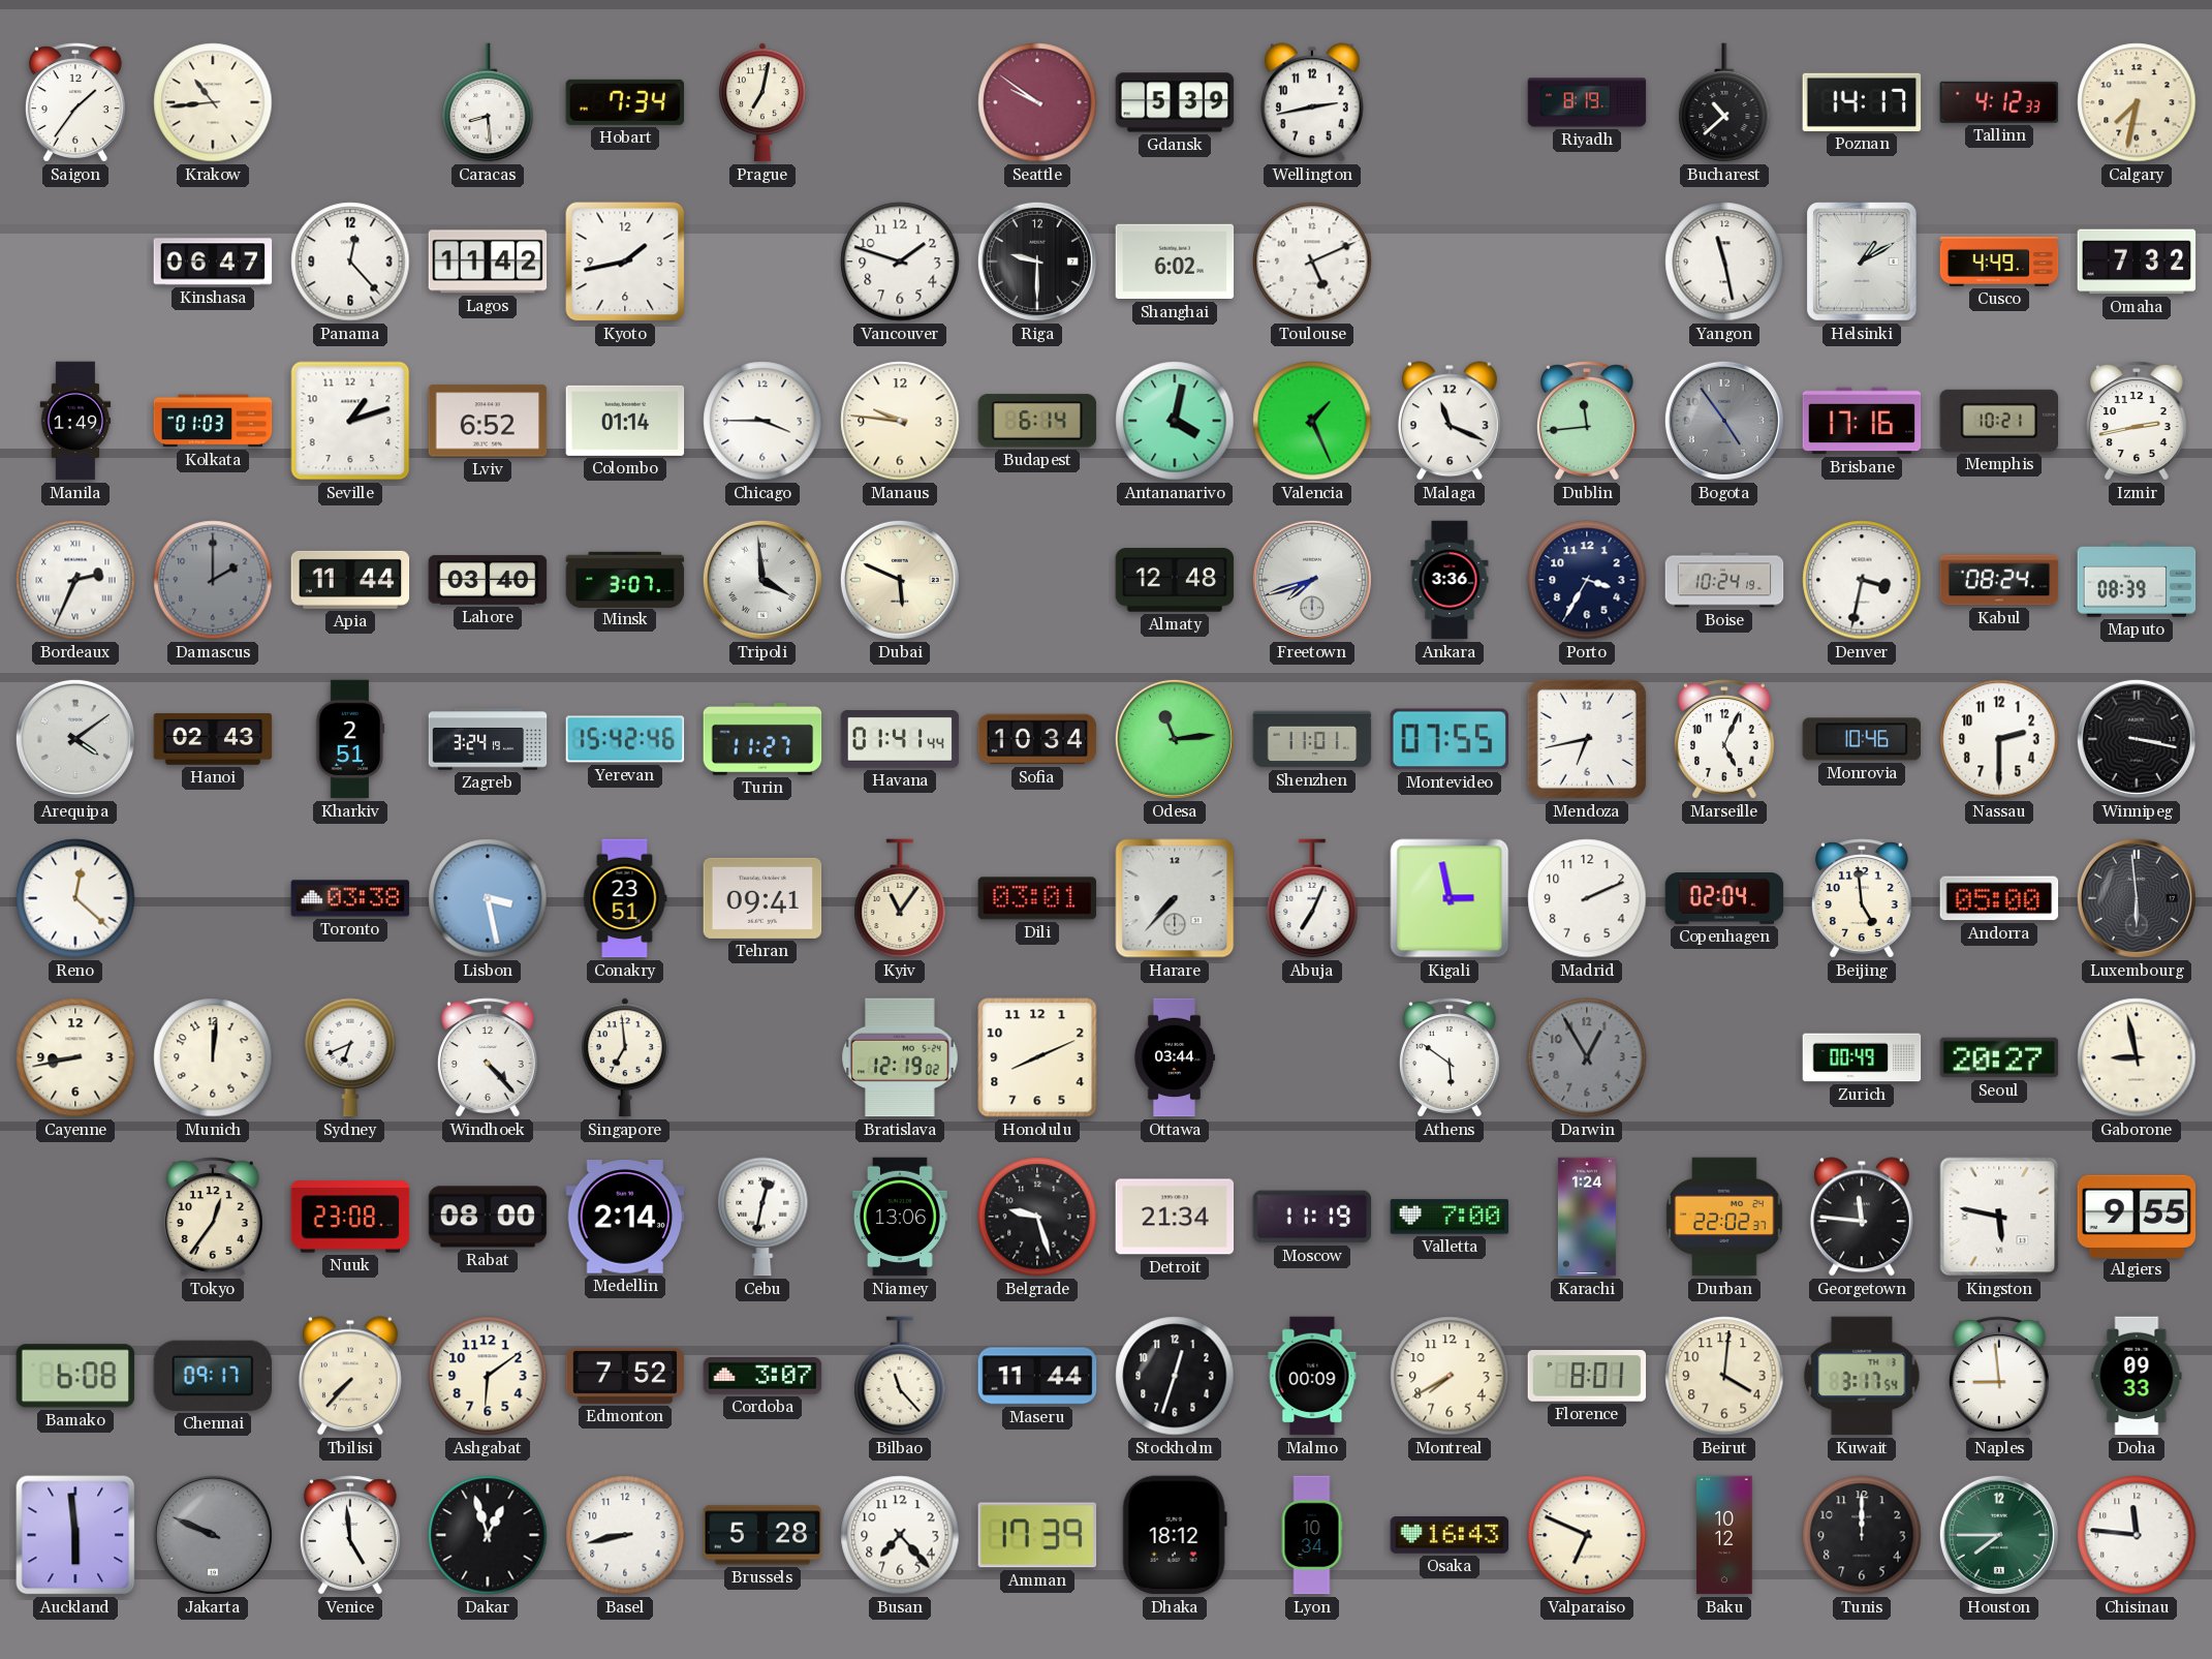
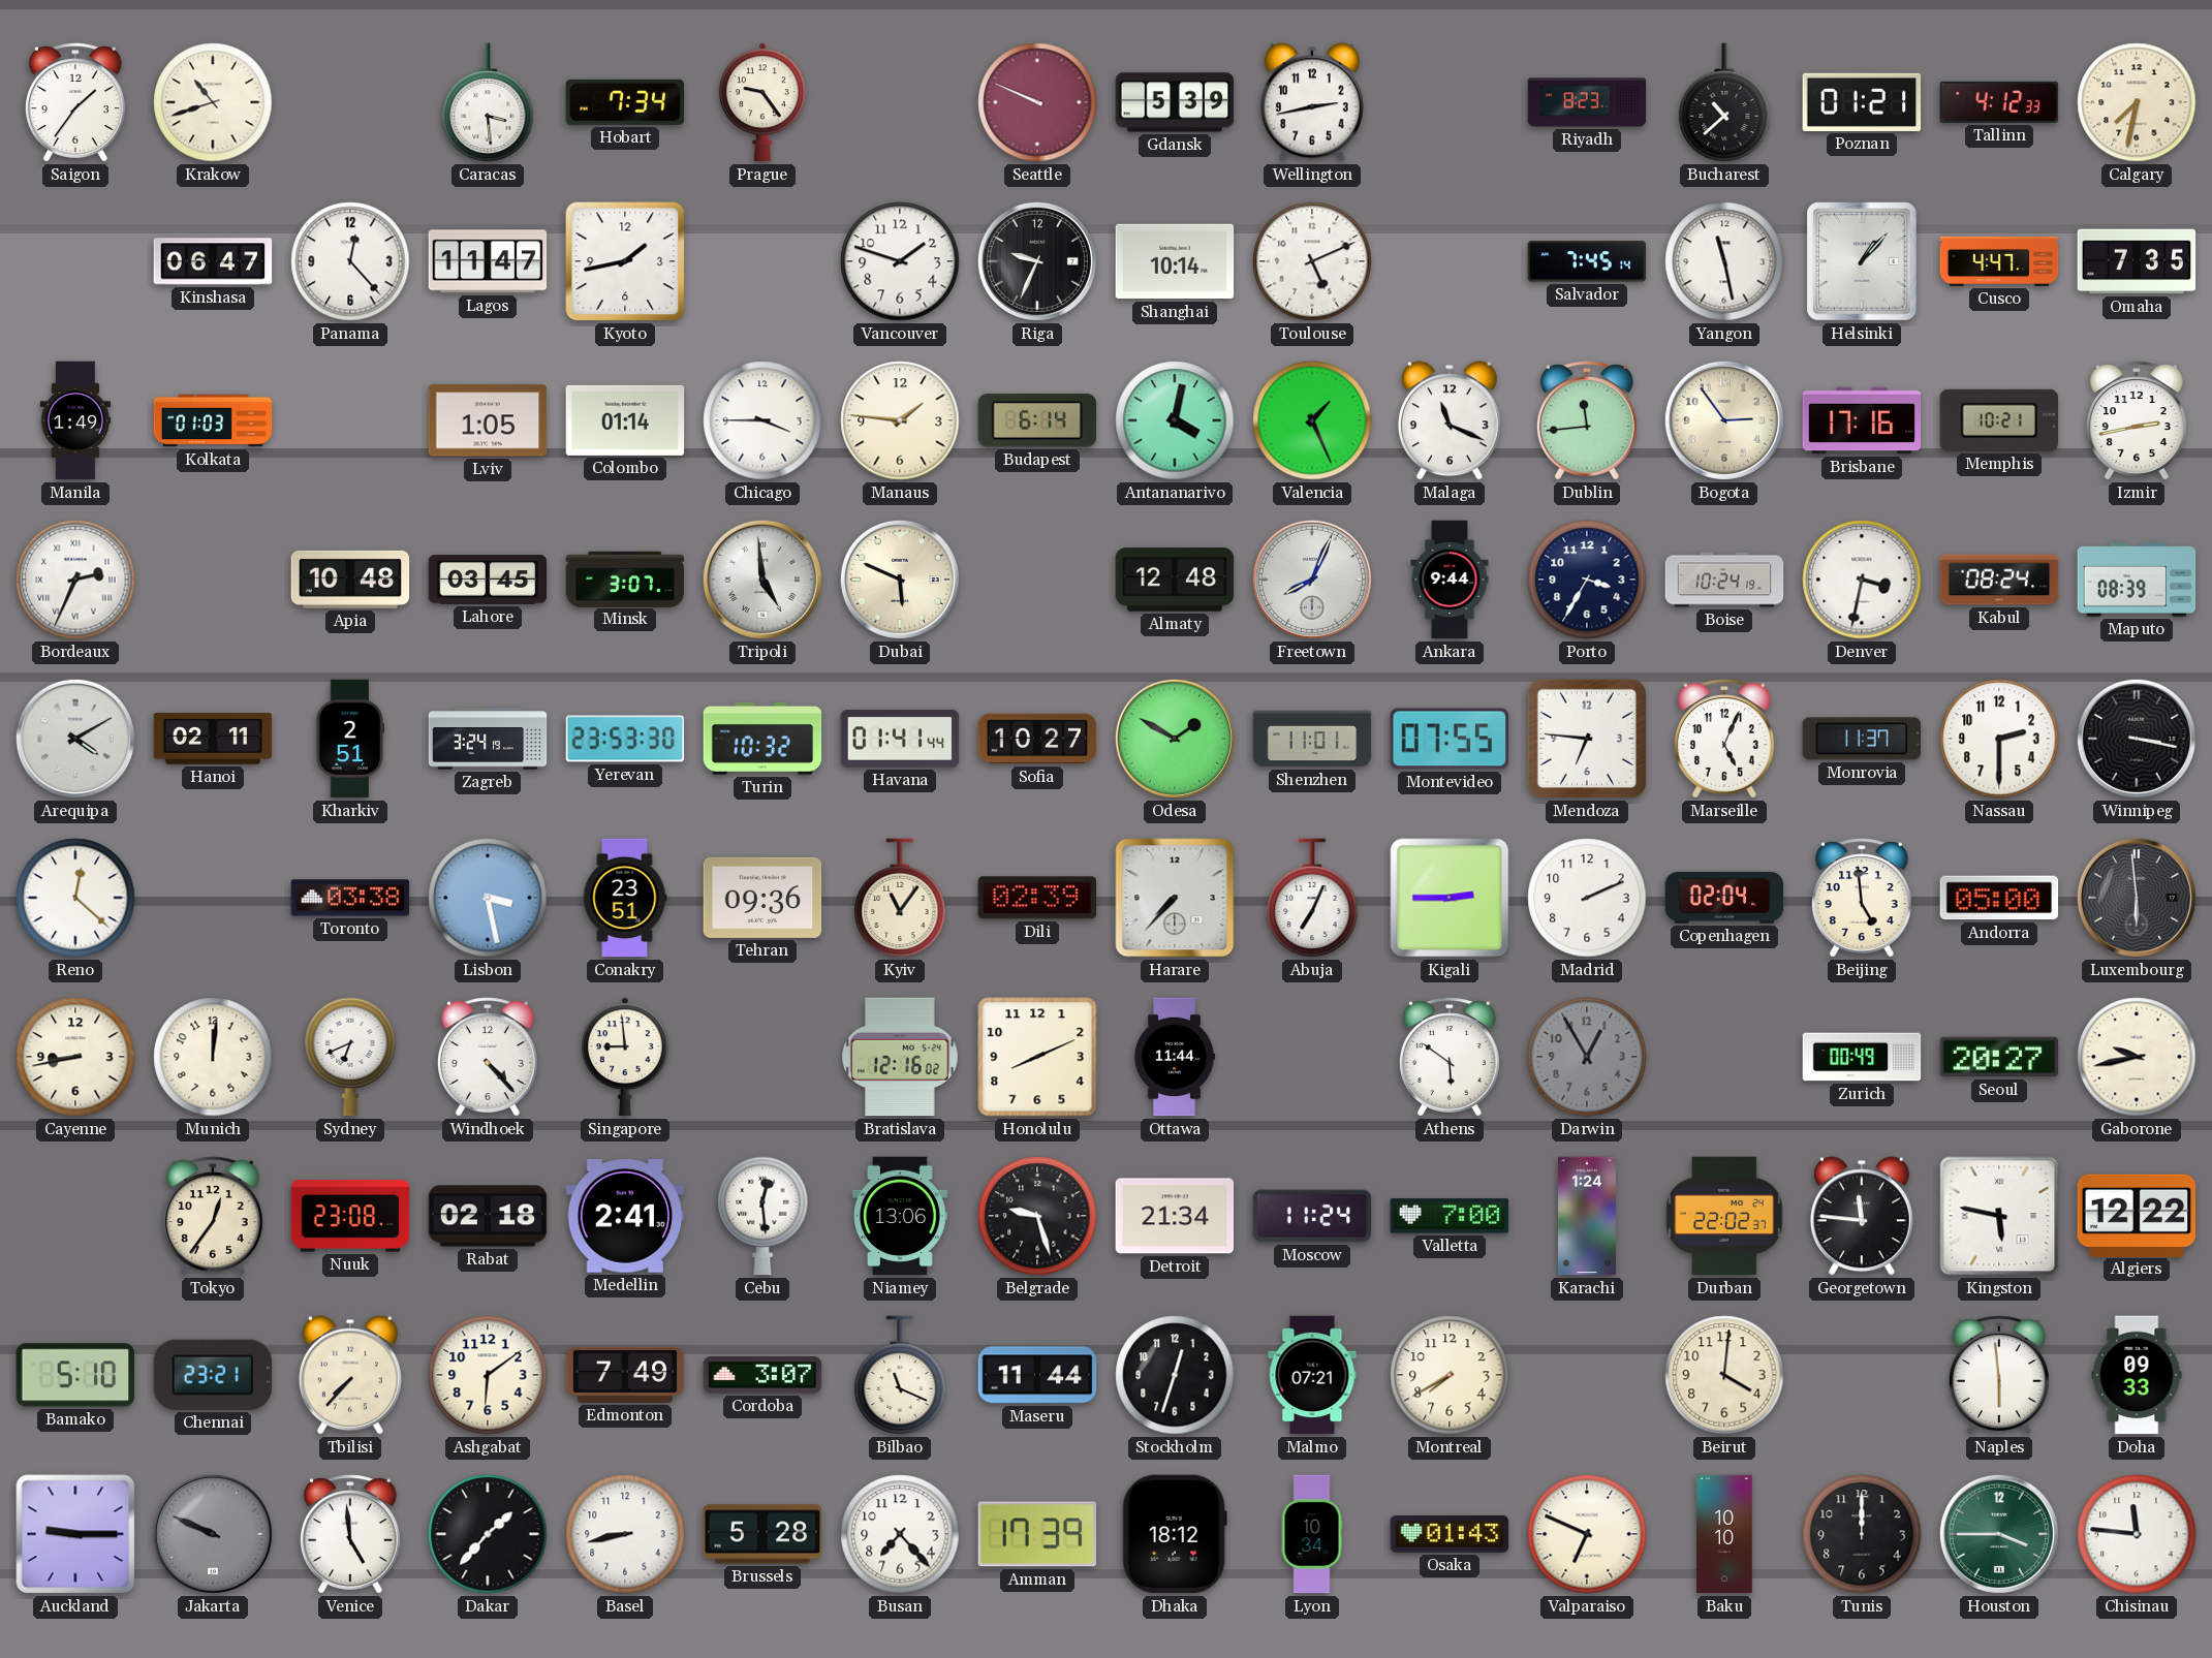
Krakow: 10:44 -> 10:42 (213, 102)
Caracas: 8:29 -> 3:29 (488, 102)
Prague: 7:02 -> 9:24 (762, 102)
Seattle: 9:51 -> 9:49 (1037, 102)
Riyadh: 8:19 -> 8:23 (1587, 102)
Poznan: 14:17 -> 01:21 (1862, 102)
Lagos: 11:42 -> 11:47 (488, 261)
Riga: 9:30 -> 9:34 (1037, 261)
Shanghai: 6:02 -> 10:14 (1175, 261)
Salvador: none -> 7:45 (1587, 261)
Helsinki: 1:10 -> 1:07 (1862, 261)
Cusco: 4:49 -> 4:47 (1999, 261)
Omaha: 7:32 -> 7:35 (2137, 261)
Seville: 1:12 -> none (350, 421)
Lviv: 6:52 -> 1:05 (488, 420)
Manaus: 9:46 -> 1:46 (900, 420)
Bogota: 4:54 -> 2:54 (1724, 420)
Bogota dial: grey -> cream (1724, 420)
Damascus: 2:00 -> none (213, 580)
Apia: 11:44 -> 10:48 (350, 580)
Lahore: 03:40 -> 03:45 (488, 580)
Tripoli: 3:59 -> 4:59 (762, 580)
Freetown: 7:42 -> 8:04 (1312, 580)
Ankara: 3:36 -> 9:44 (1450, 580)
Arequipa: 4:09 -> 4:10 (75, 739)
Hanoi: 02:43 -> 02:11 (213, 739)
Yerevan: 15:42 -> 23:53 (625, 739)
Turin: 11:27 -> 10:32 (762, 739)
Sofia: 10:34 -> 10:27 (1037, 739)
Odesa: 11:14 -> 1:50 (1175, 739)
Mendoza: 6:43 -> 6:46 (1587, 739)
Monrovia: 10:46 -> 11:37 (1862, 739)
Tehran: 09:41 -> 09:36 (762, 898)
Dili: 03:01 -> 02:39 (1037, 898)
Kigali: 2:58 -> 2:45 (1450, 898)
Singapore: 6:59 -> 8:59 (625, 1057)
Bratislava: 12:19 -> 12:16 (900, 1057)
Ottawa: 03:44 -> 11:44 (1175, 1057)
Gaborone: 8:58 -> 9:43 (2137, 1057)
Rabat: 08:00 -> 02:18 (488, 1216)
Medellin: 2:14 -> 2:41 (625, 1216)
Cebu: 12:32 -> 12:29 (762, 1216)
Moscow: 11:19 -> 11:24 (1312, 1216)
Algiers: 9:55 -> 12:22 (2137, 1215)
Bamako: 6:08 -> 5:10 (75, 1375)
Chennai: 09:17 -> 23:21 (213, 1375)
Edmonton: 7:52 -> 7:49 (625, 1375)
Bilbao: 11:23 -> 11:19 (900, 1375)
Malmo: 00:09 -> 07:21 (1312, 1375)
Florence: 8:01 -> none (1587, 1377)
Kuwait: 3:17 -> none (1862, 1376)
Naples: 8:59 -> 5:59 (1999, 1375)
Auckland: 5:59 -> 9:15 (75, 1534)
Dakar: 12:57 -> 1:37 (488, 1534)
Osaka: 16:43 -> 01:43 (1450, 1535)
Baku: 10:12 -> 10:10 (1724, 1534)
Houston: 7:45 -> 3:45 (1999, 1534)
